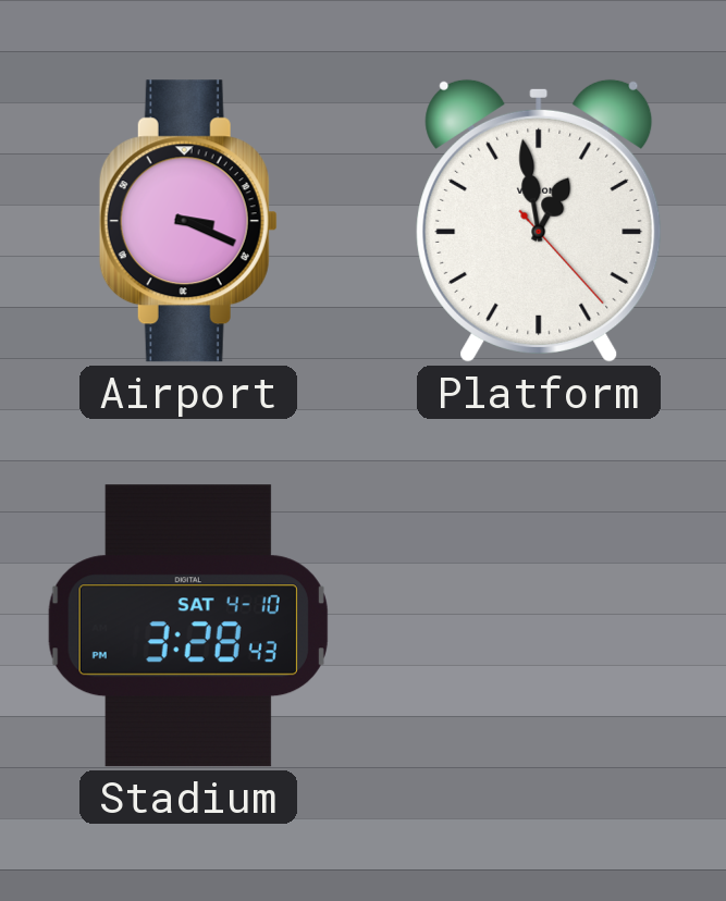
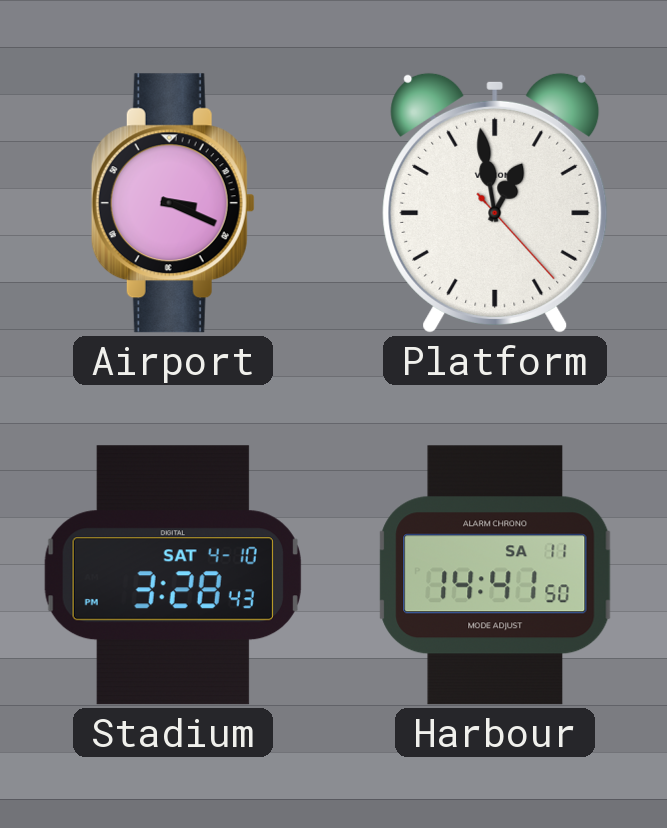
Harbour: none -> 14:41 (495, 575)
